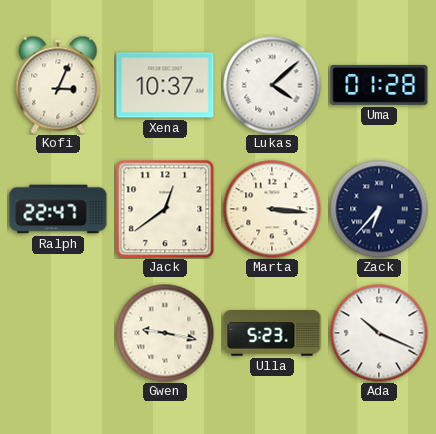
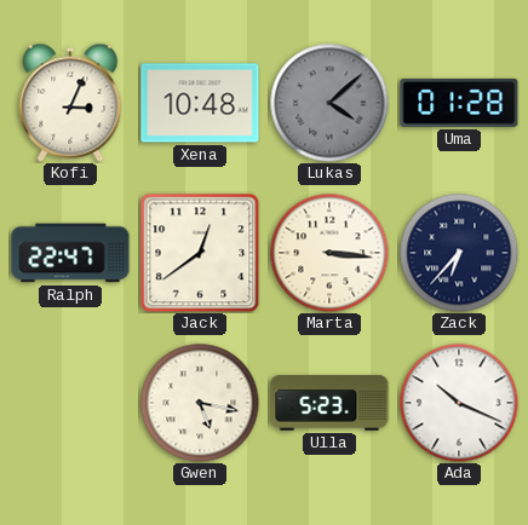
Xena: 10:37 -> 10:48 (200, 103)
Lukas dial: white -> grey (329, 103)
Gwen: 9:17 -> 5:17 (200, 403)
